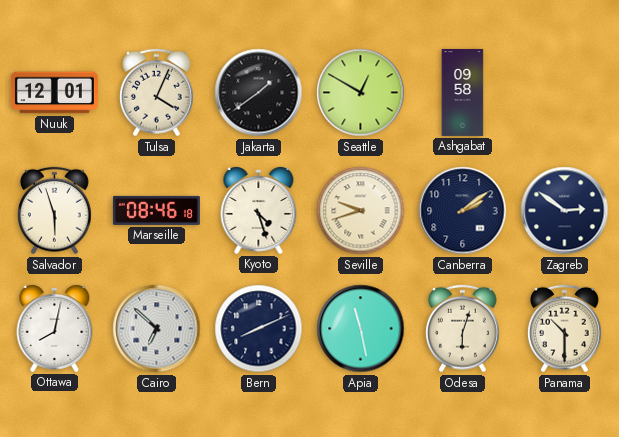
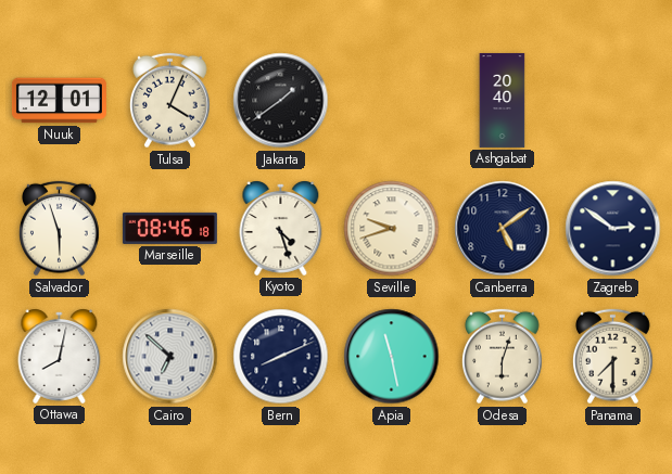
Seattle: 12:50 -> none (361, 93)
Ashgabat: 09:58 -> 20:40 (503, 100)
Canberra: 2:09 -> 5:09 (503, 229)
Panama: 10:30 -> 7:30 (612, 357)
